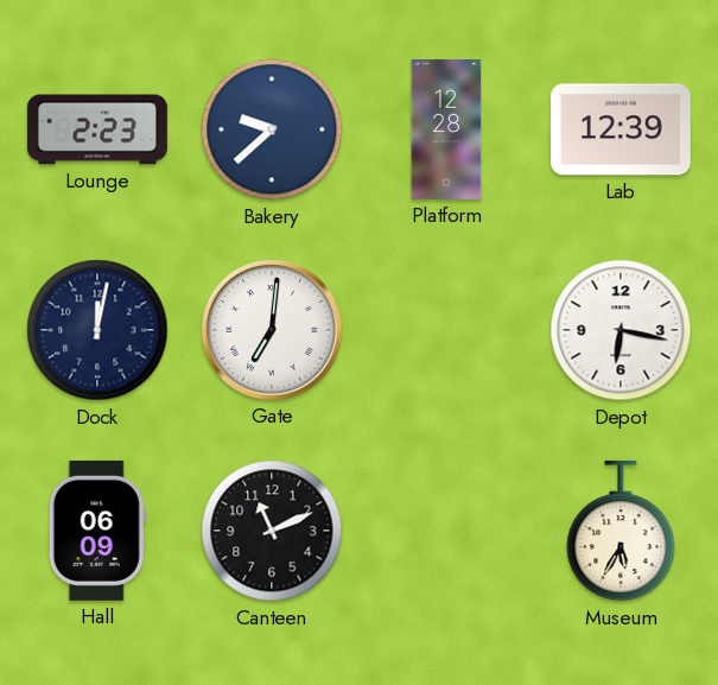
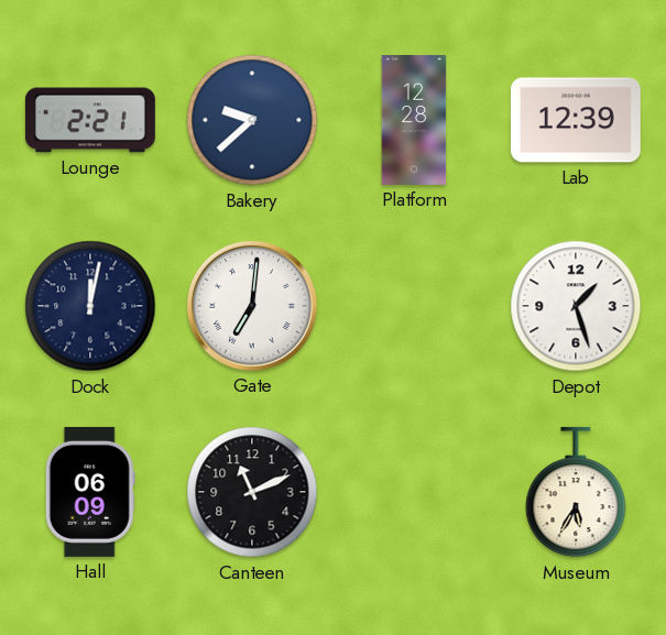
Lounge: 2:23 -> 2:21 (90, 120)
Depot: 6:17 -> 1:27 (576, 306)
